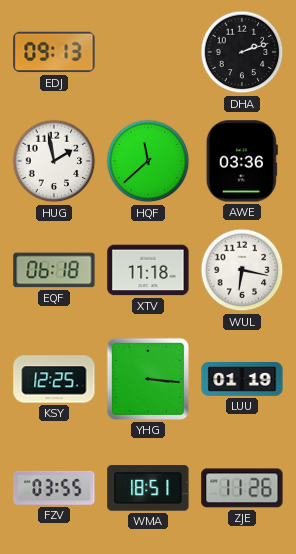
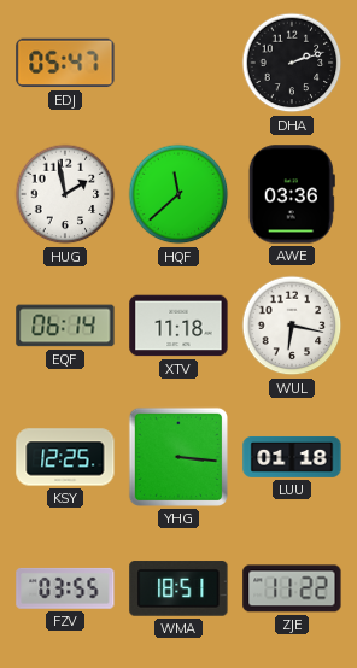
EDJ: 09:13 -> 05:47 (65, 63)
EQF: 06:18 -> 06:14 (65, 326)
LUU: 01:19 -> 01:18 (292, 457)
ZJE: 11:26 -> 11:22 (292, 588)
